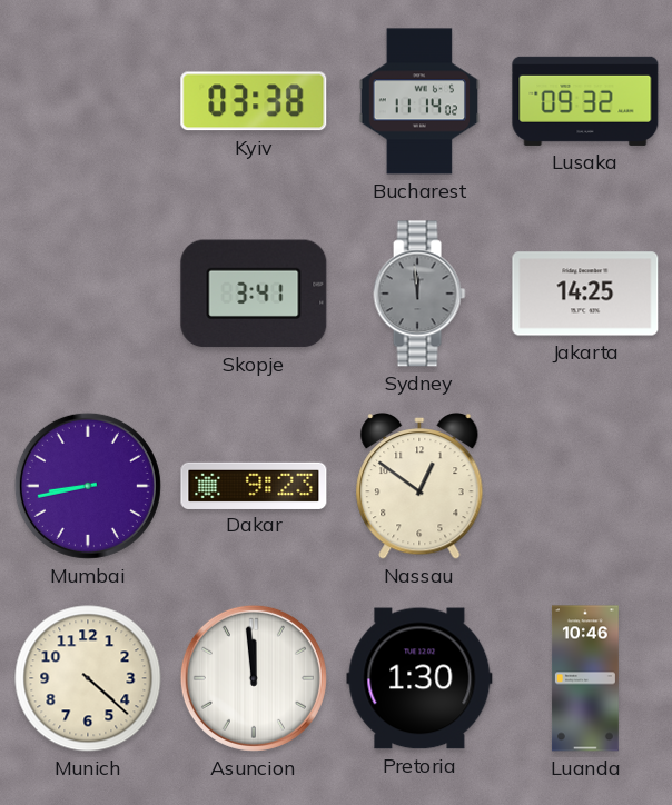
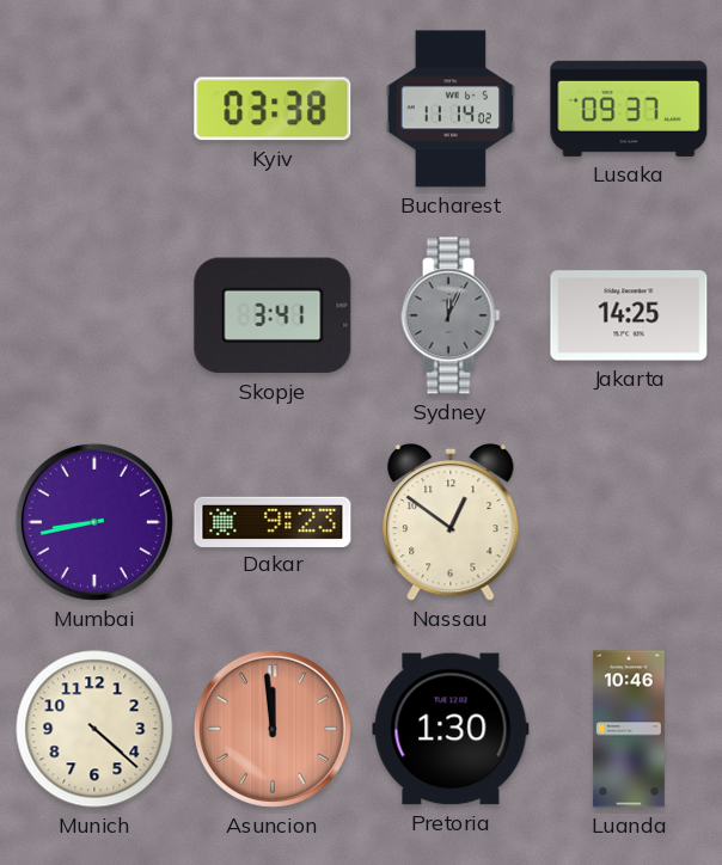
Lusaka: 09:32 -> 09:37 (629, 109)
Sydney: 11:59 -> 12:04 (451, 315)
Asuncion dial: white -> salmon (273, 729)
